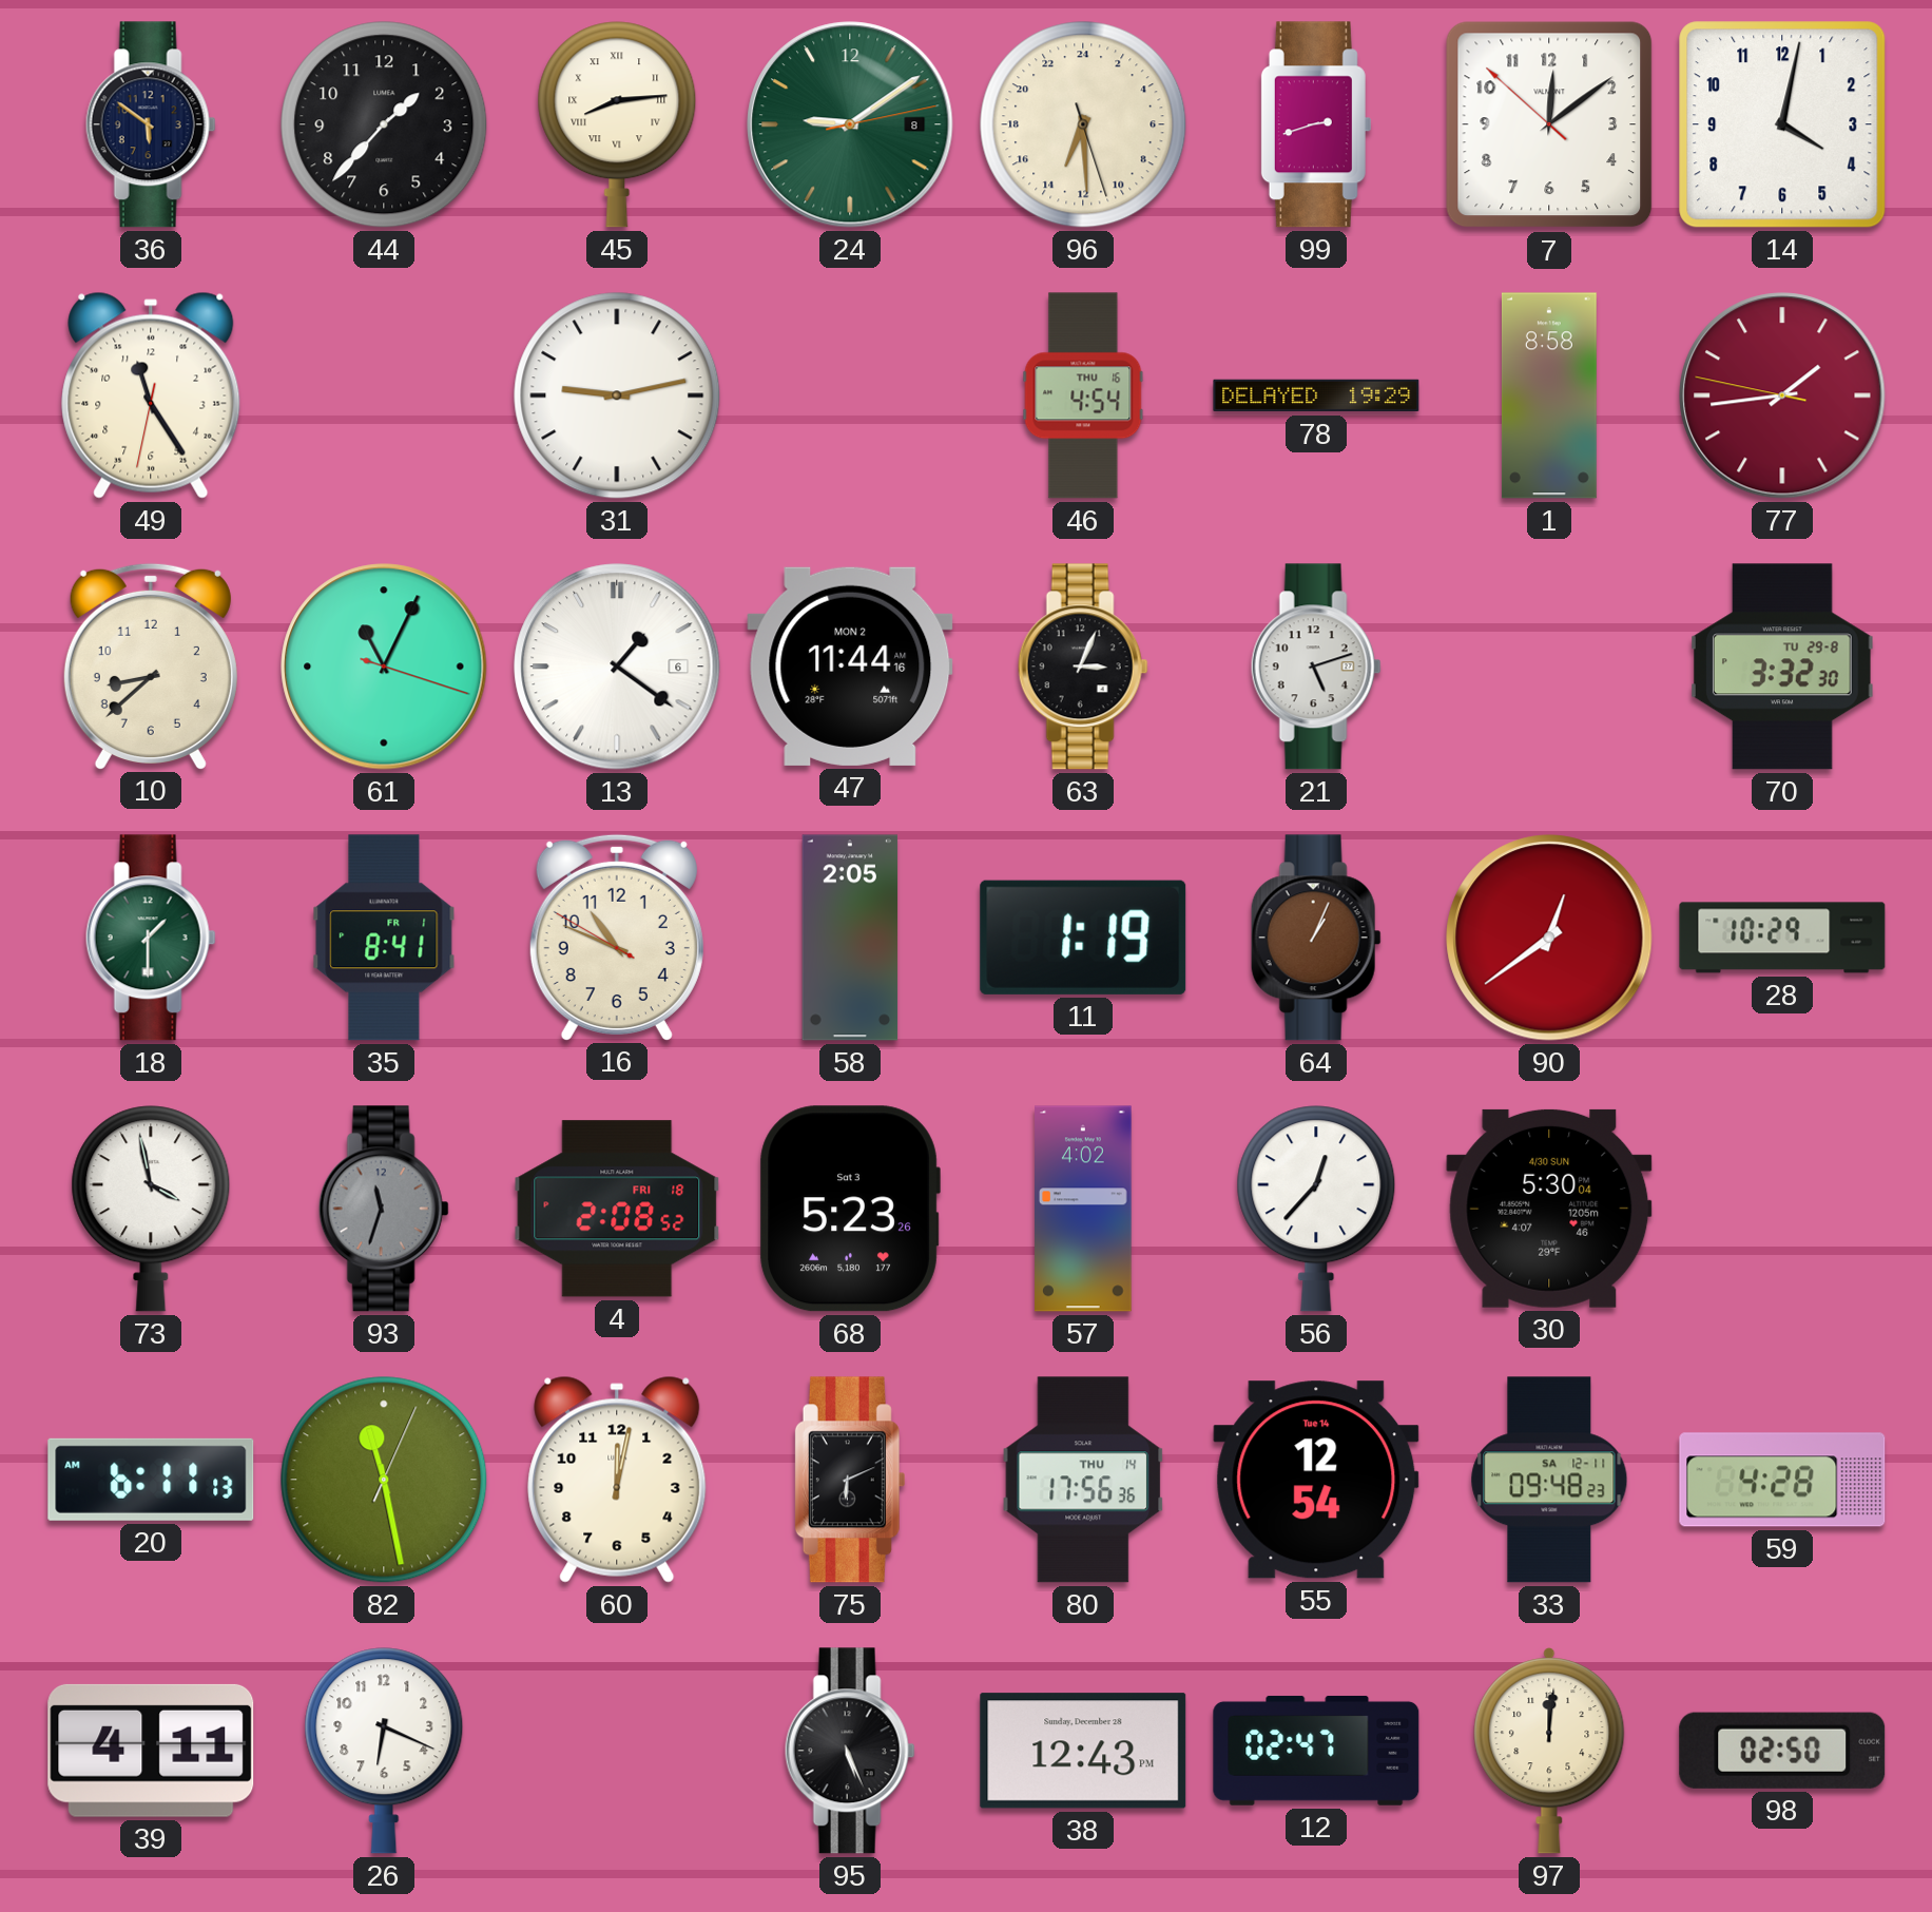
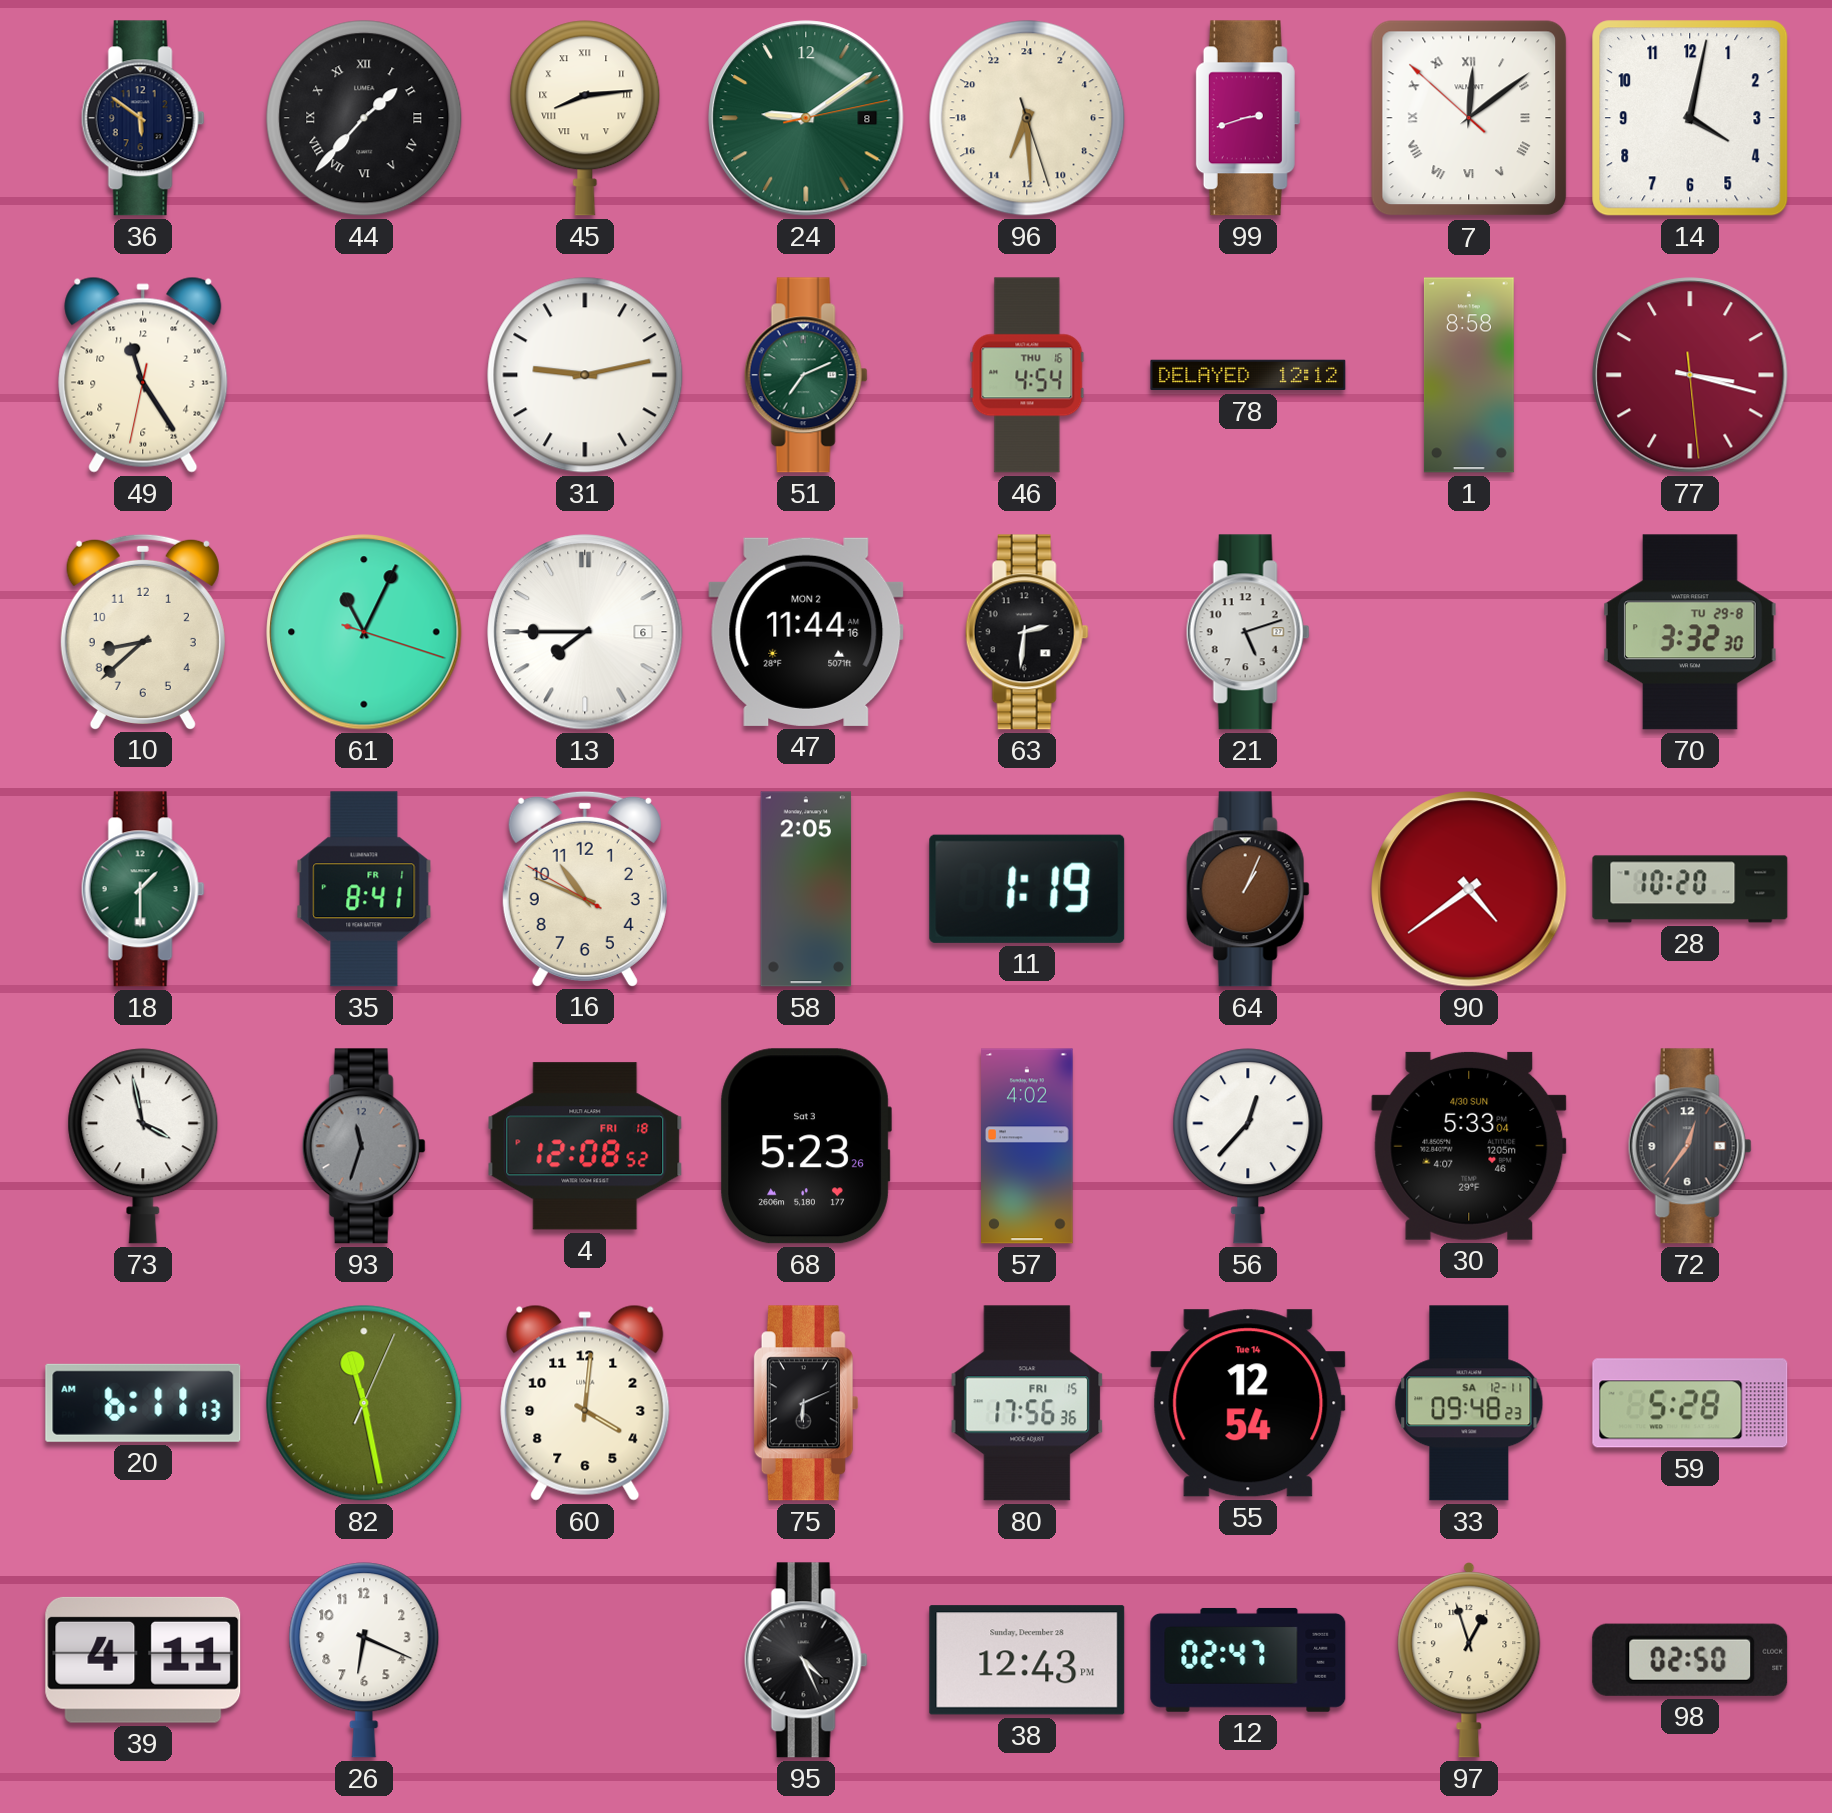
44 numerals: Arabic -> Roman (364, 118)
7 numerals: Arabic -> Roman (1469, 118)
51: none -> 7:11 (806, 375)
78: 19:29 -> 12:12 (1248, 375)
77: 1:43 -> 3:17 (1690, 375)
13: 1:21 -> 7:45 (585, 632)
63: 3:04 -> 2:31 (1027, 632)
90: 12:39 -> 4:39 (1469, 889)
28: 10:29 -> 10:20 (1690, 889)
4: 2:08 -> 12:08 (585, 1146)
30: 5:30 -> 5:33 (1469, 1146)
72: none -> 12:36 (1690, 1146)
60: 12:02 -> 4:01 (585, 1403)
80 date: THU 14 -> FRI 15 (1027, 1403)
59: 4:28 -> 5:28 (1690, 1403)
95: 5:26 -> 4:26 (806, 1660)
97: 12:01 -> 12:57 (1469, 1660)
